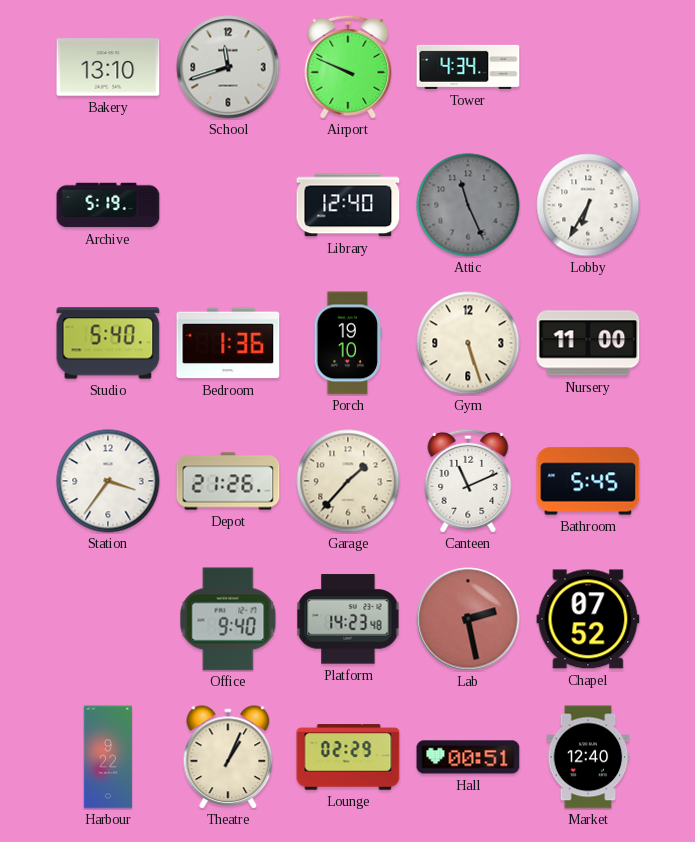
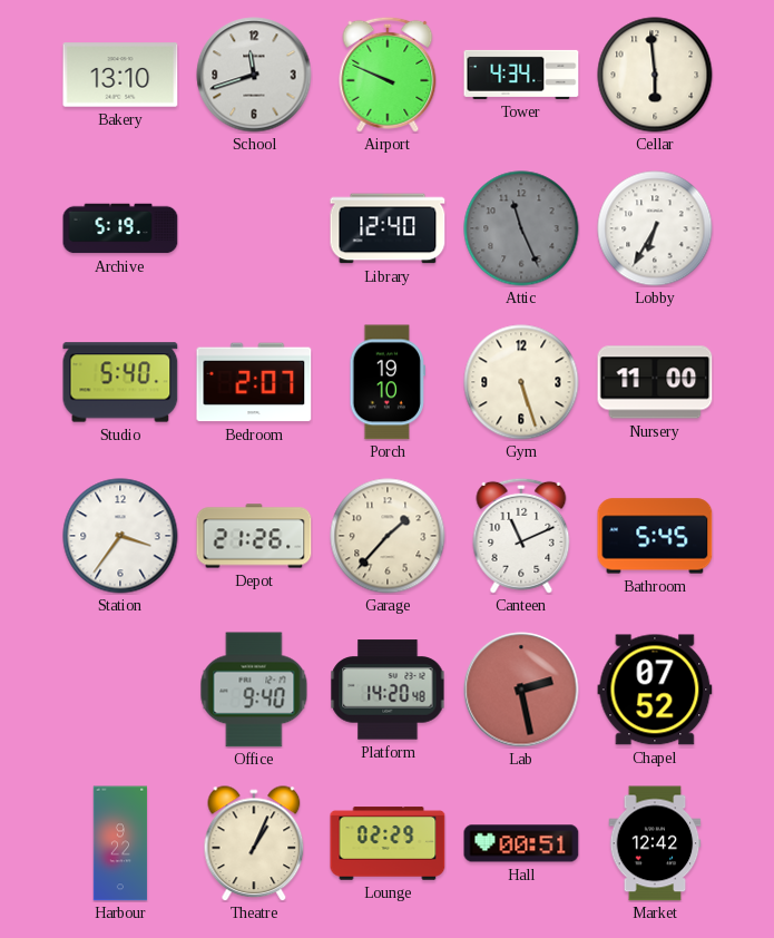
Cellar: none -> 5:59 (655, 75)
Bedroom: 1:36 -> 2:07 (254, 382)
Platform: 14:23 -> 14:20 (388, 690)
Market: 12:40 -> 12:42 (655, 843)
